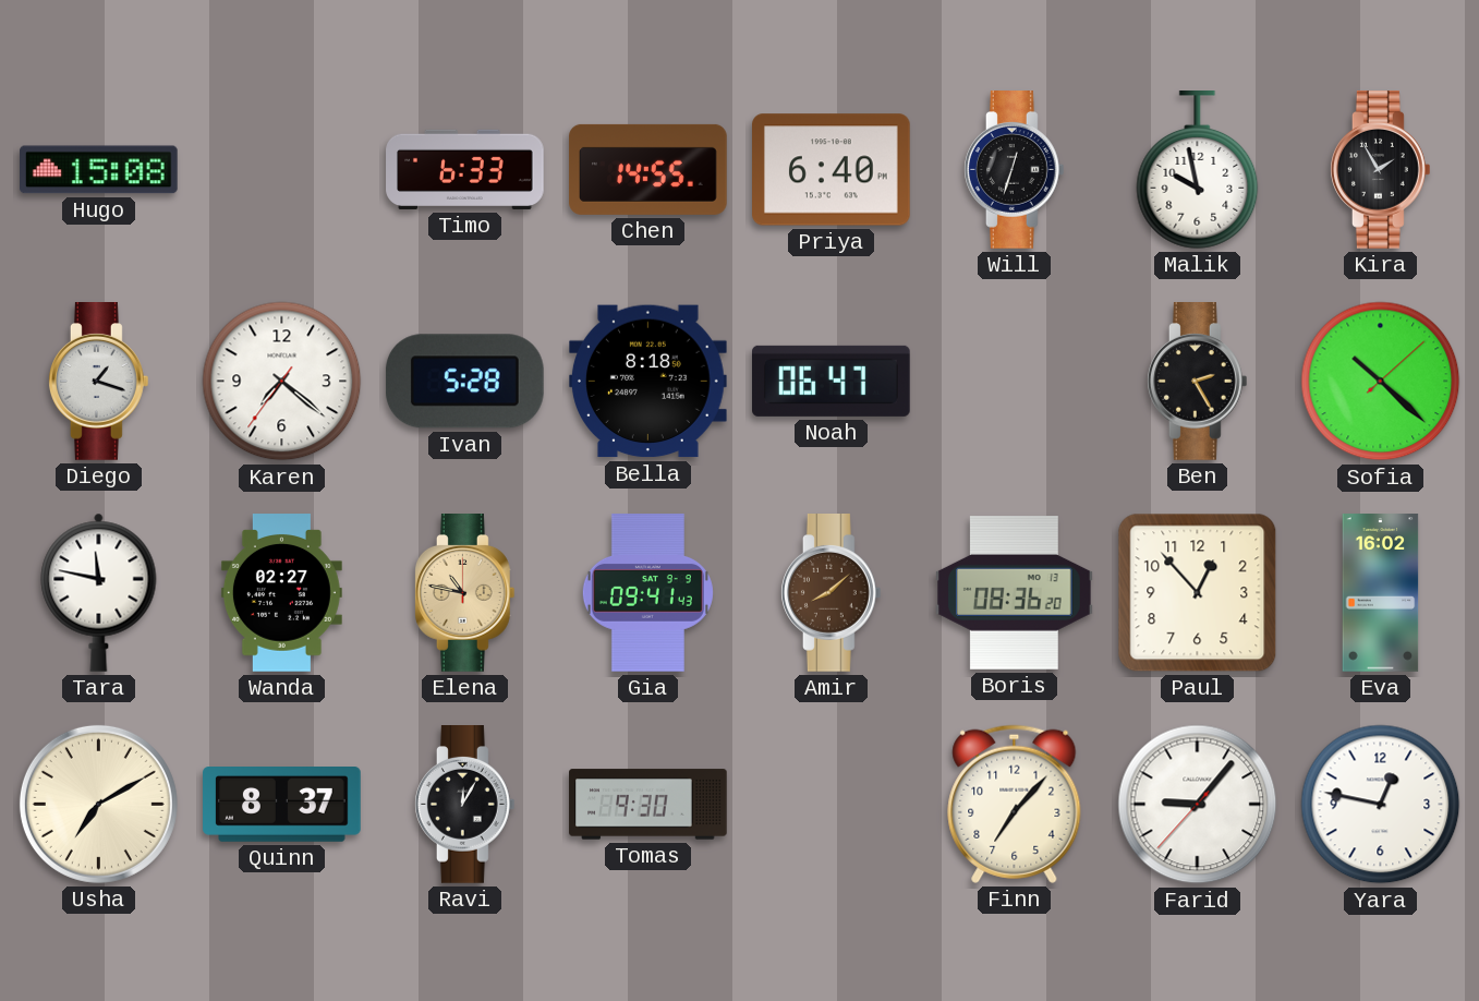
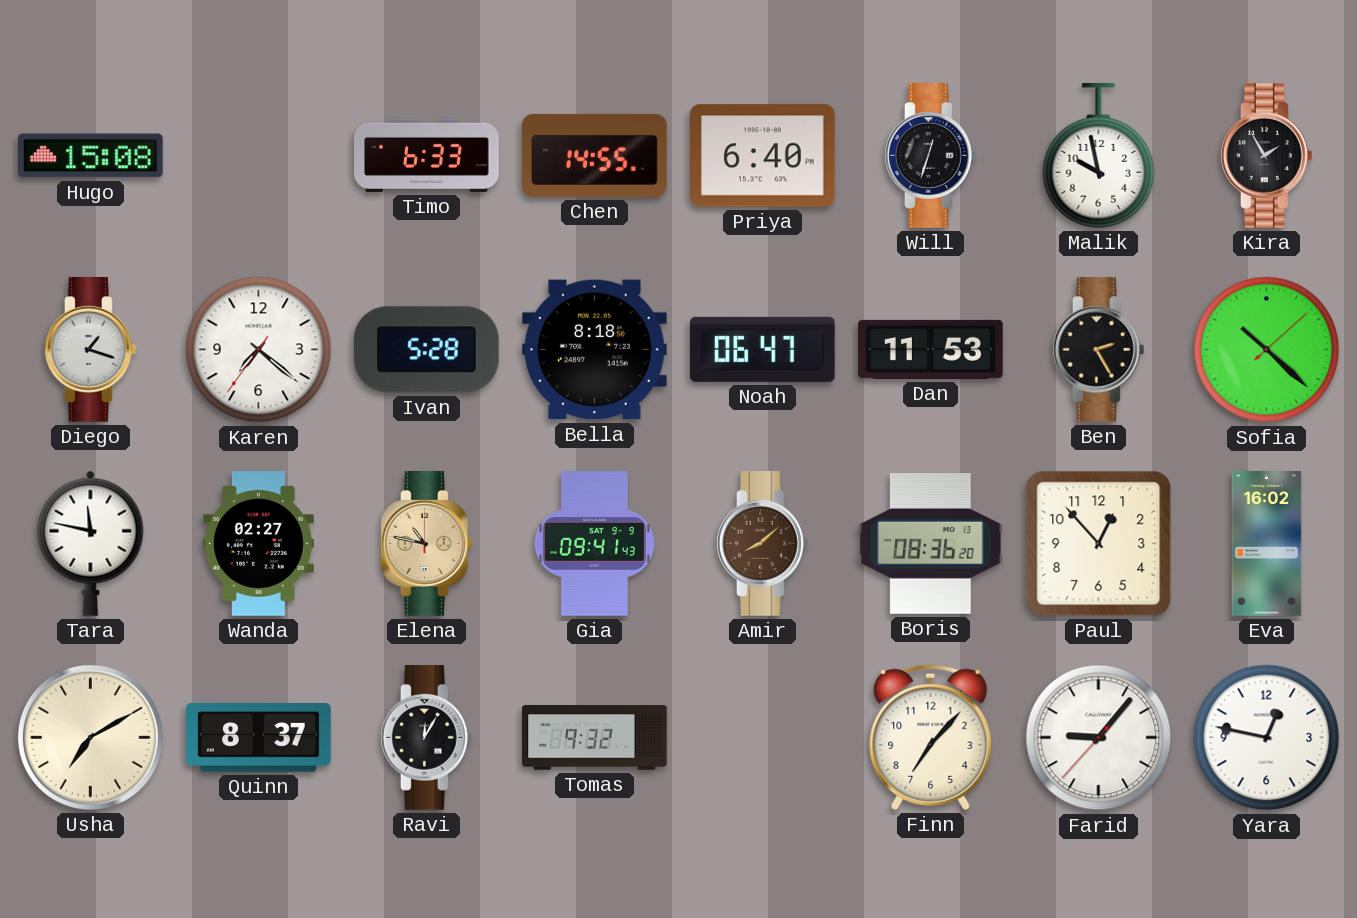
Dan: none -> 11:53 (931, 349)
Tomas: 9:30 -> 9:32 (595, 738)
